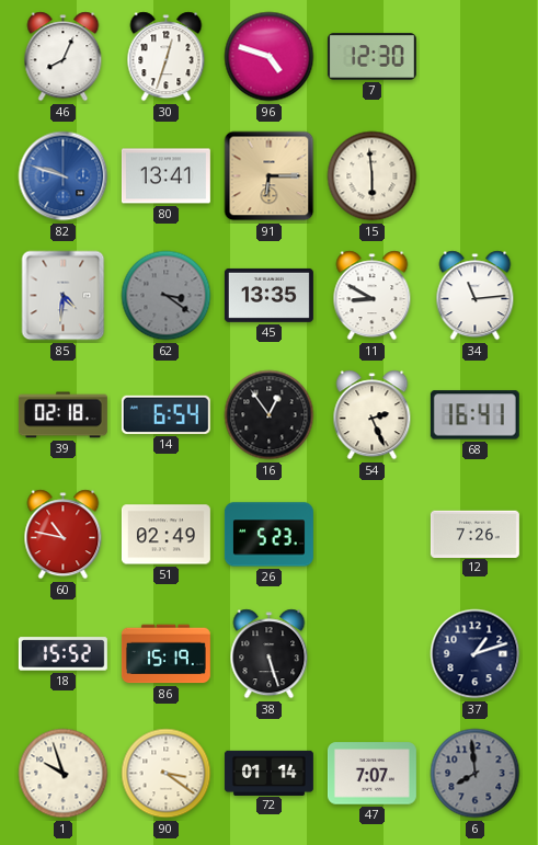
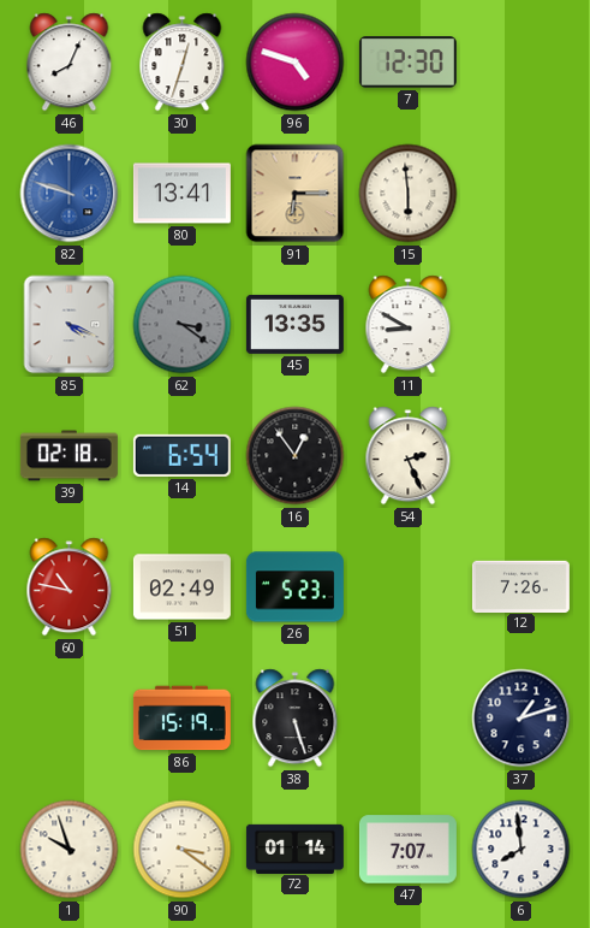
85: 4:31 -> 4:19 (70, 325)
34: 11:14 -> none (476, 296)
68: 16:41 -> none (474, 415)
18: 15:52 -> none (62, 654)
6 dial: grey -> white (522, 850)
